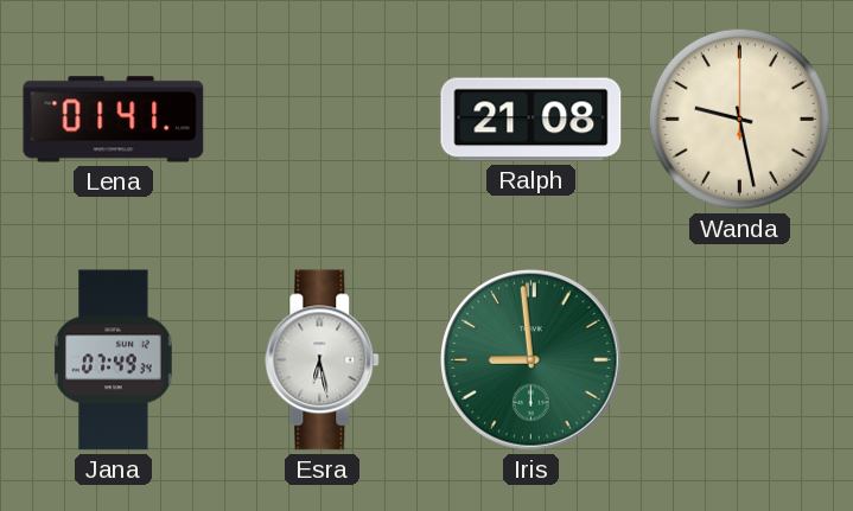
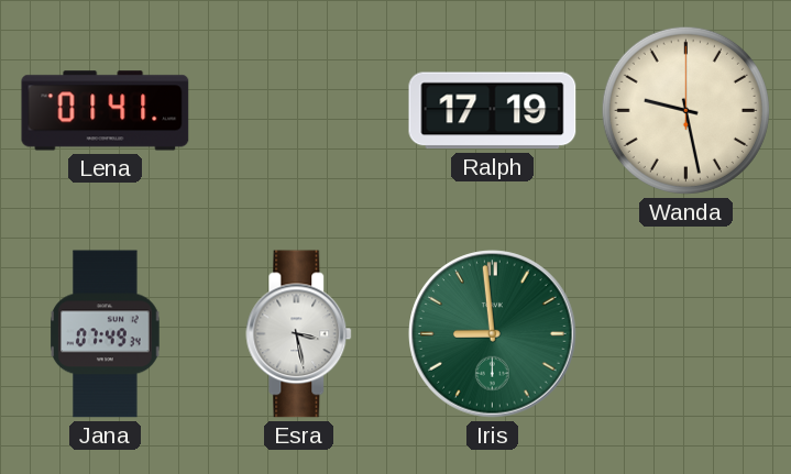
Ralph: 21:08 -> 17:19 (493, 111)
Esra: 6:28 -> 3:28 (299, 334)
